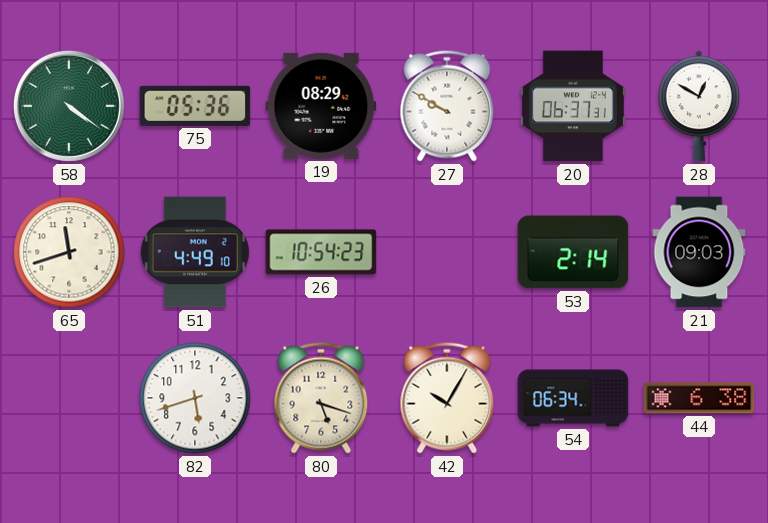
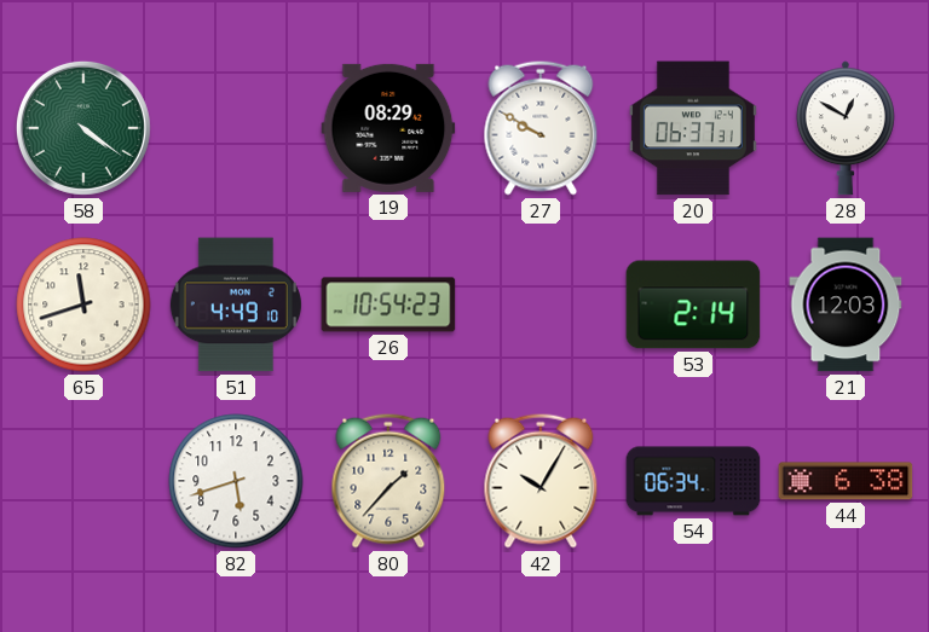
75: 05:36 -> none (195, 106)
21: 09:03 -> 12:03 (846, 305)
80: 5:18 -> 1:37 (388, 481)
